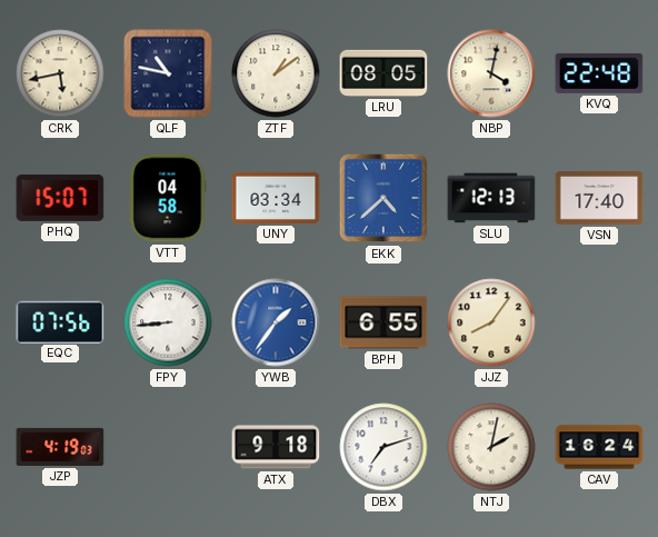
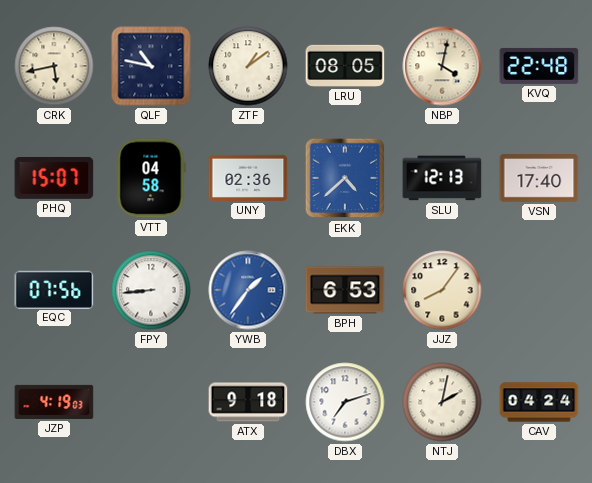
UNY: 03:34 -> 02:36 (248, 178)
BPH: 6:55 -> 6:53 (345, 290)
CAV: 16:24 -> 04:24 (539, 402)
